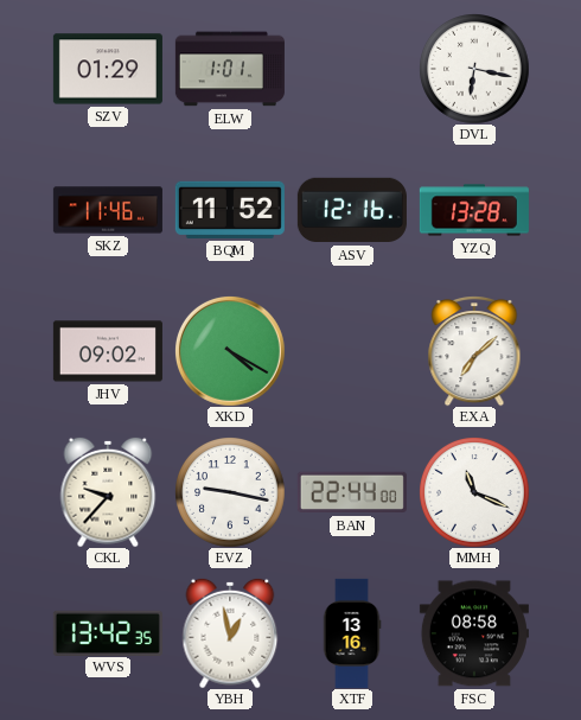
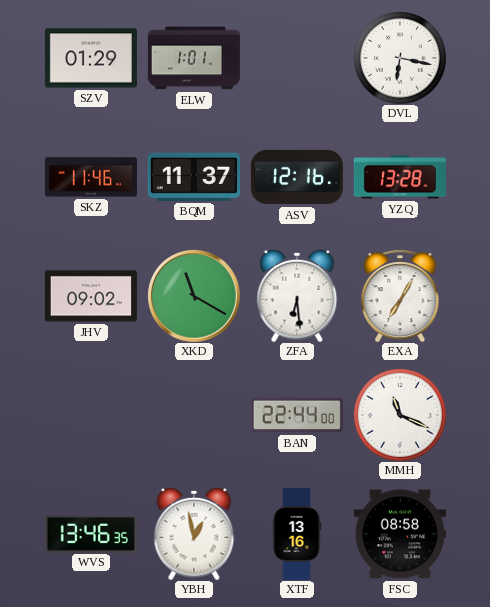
BQM: 11:52 -> 11:37 (194, 177)
XKD: 4:20 -> 11:20 (194, 296)
ZFA: none -> 6:29 (297, 296)
EXA: 7:08 -> 7:05 (400, 296)
CKL: 9:37 -> none (108, 492)
EVZ: 9:17 -> none (230, 492)
WVS: 13:42 -> 13:46 (91, 533)
